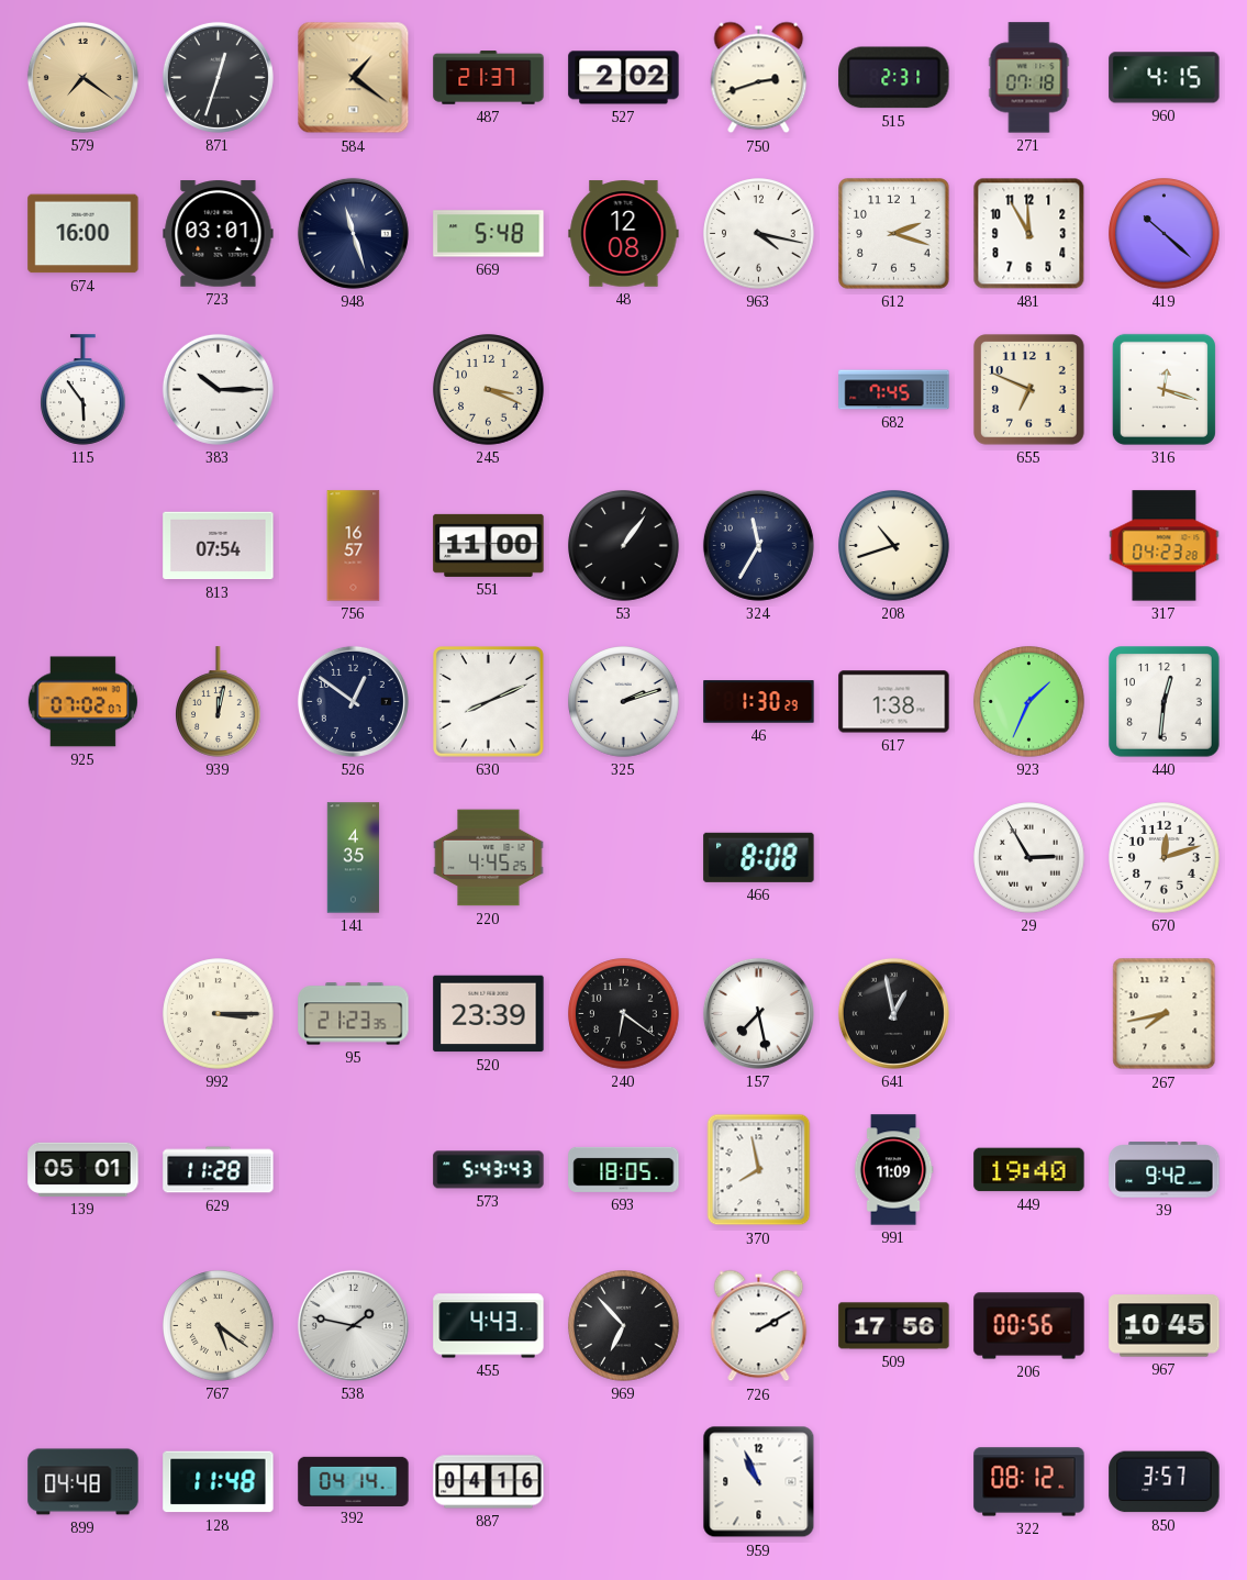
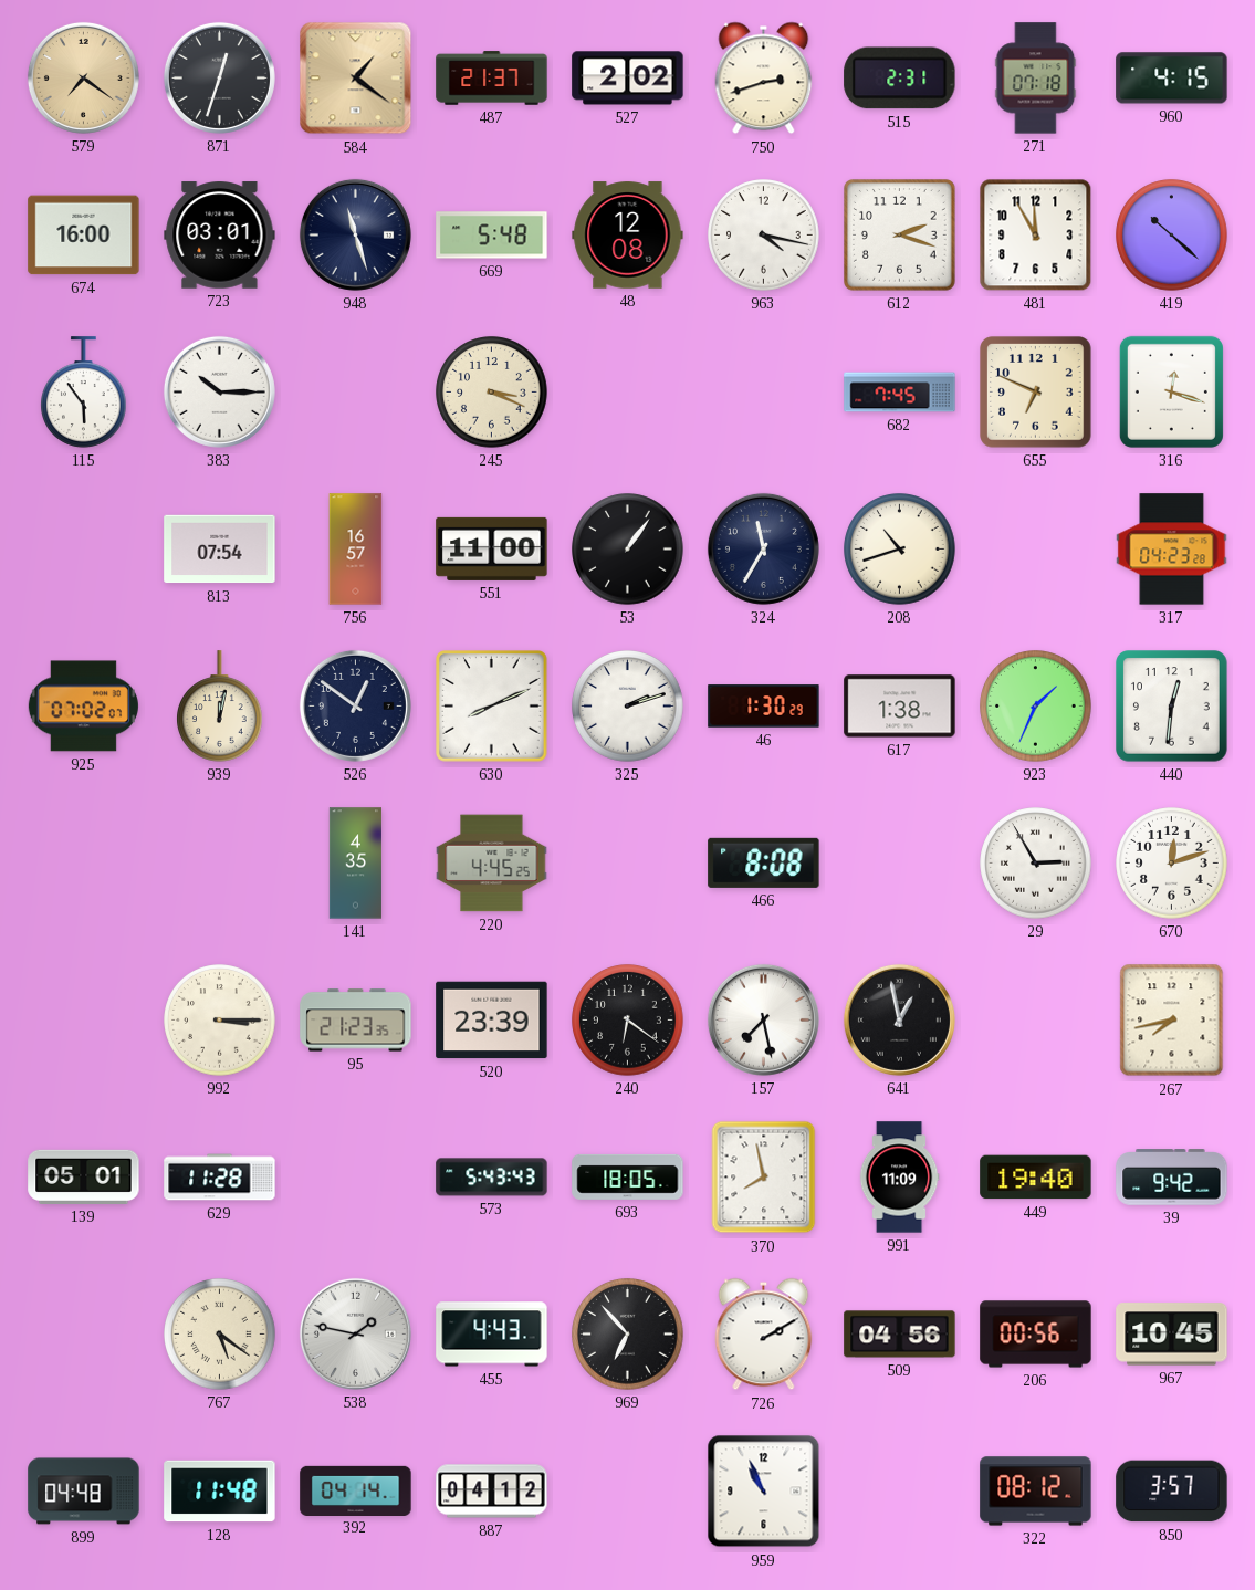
509: 17:56 -> 04:56 (900, 1335)
887: 04:16 -> 04:12 (492, 1492)
